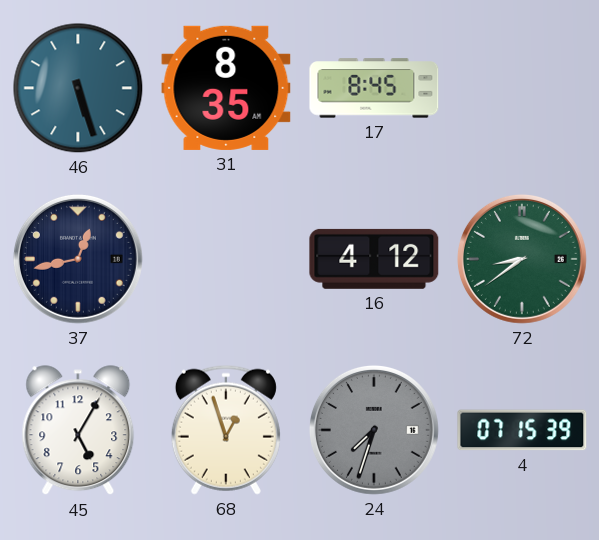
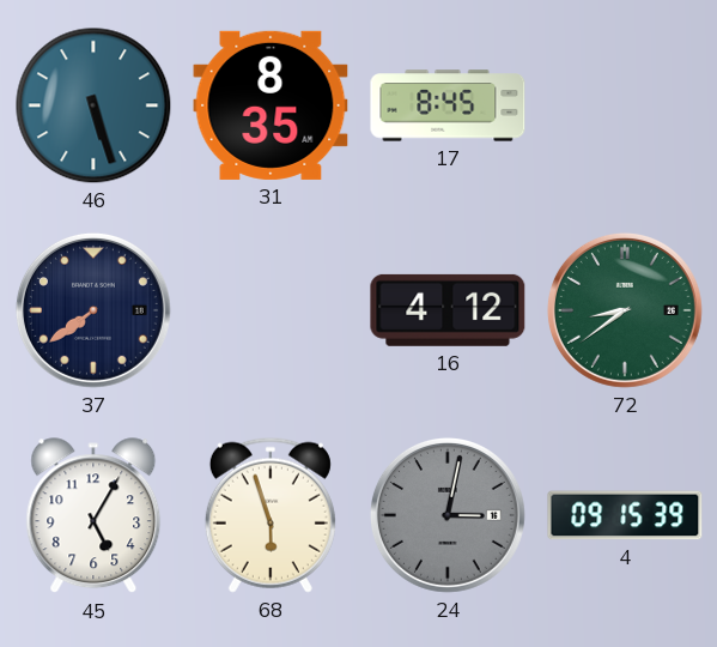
37: 12:43 -> 7:39 (93, 310)
68: 12:57 -> 5:57 (271, 515)
24: 7:33 -> 3:02 (448, 515)
4: 07:15 -> 09:15 (625, 515)
